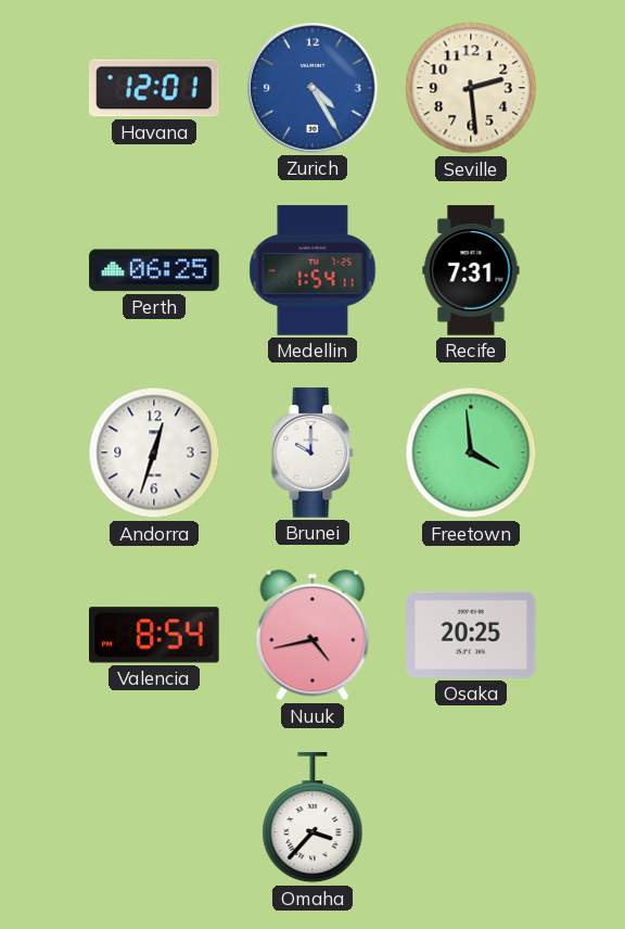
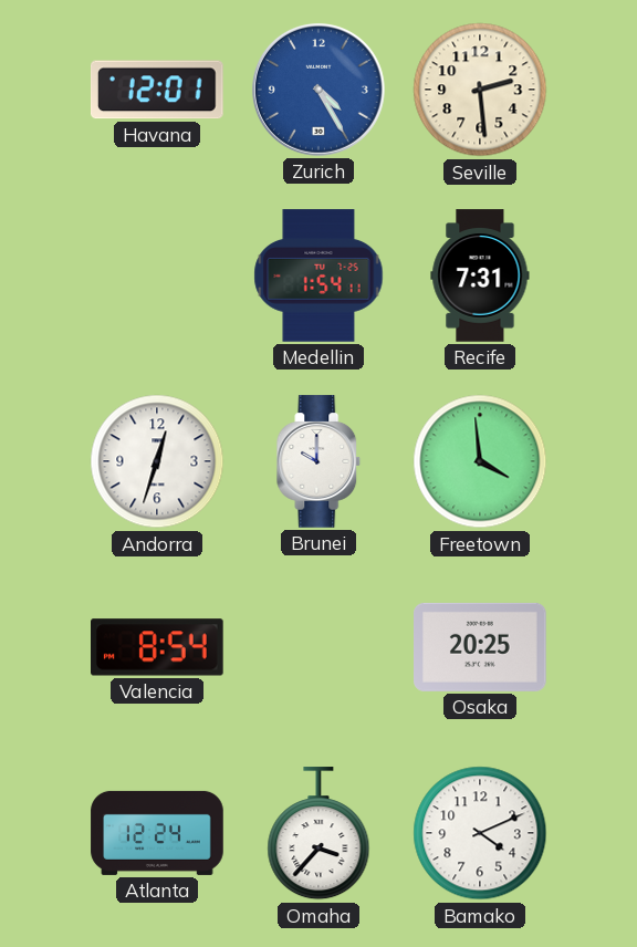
Perth: 06:25 -> none (154, 270)
Nuuk: 4:43 -> none (312, 635)
Atlanta: none -> 12:24 (157, 833)
Bamako: none -> 4:11 (480, 833)
